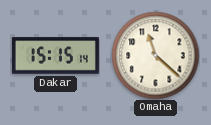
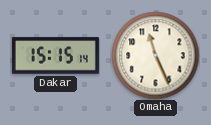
Omaha: 11:22 -> 11:26 (155, 55)
